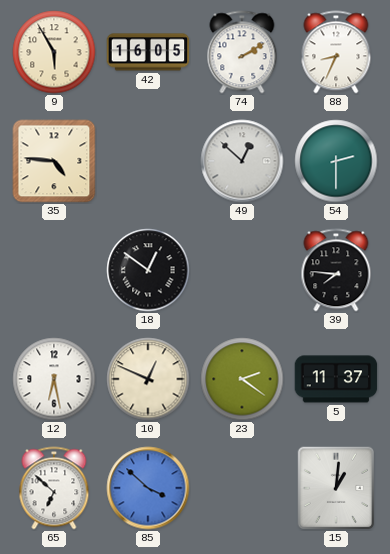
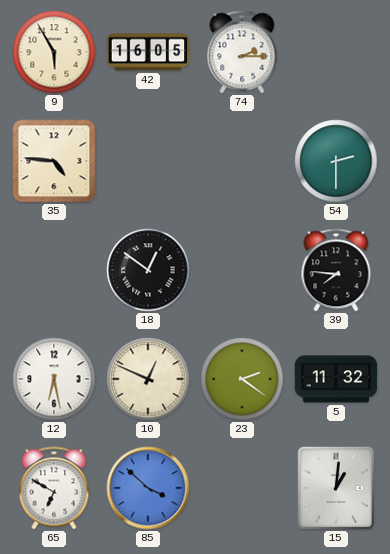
74: 2:10 -> 2:15 (242, 52)
88: 8:34 -> none (336, 52)
49: 12:52 -> none (242, 161)
5: 11:37 -> 11:32 (336, 379)
65: 6:52 -> 6:50 (54, 488)
